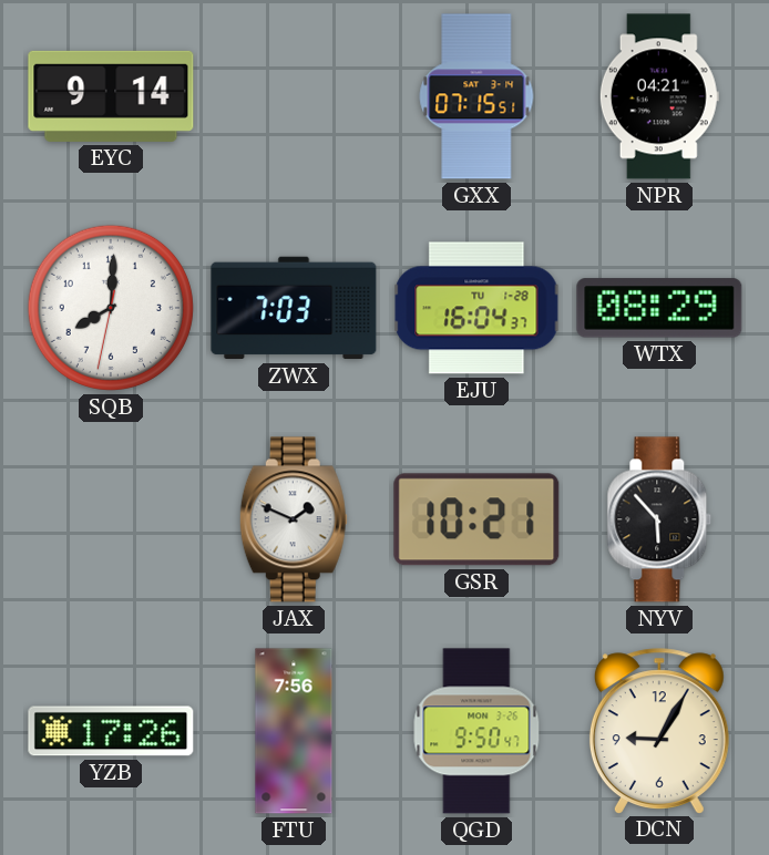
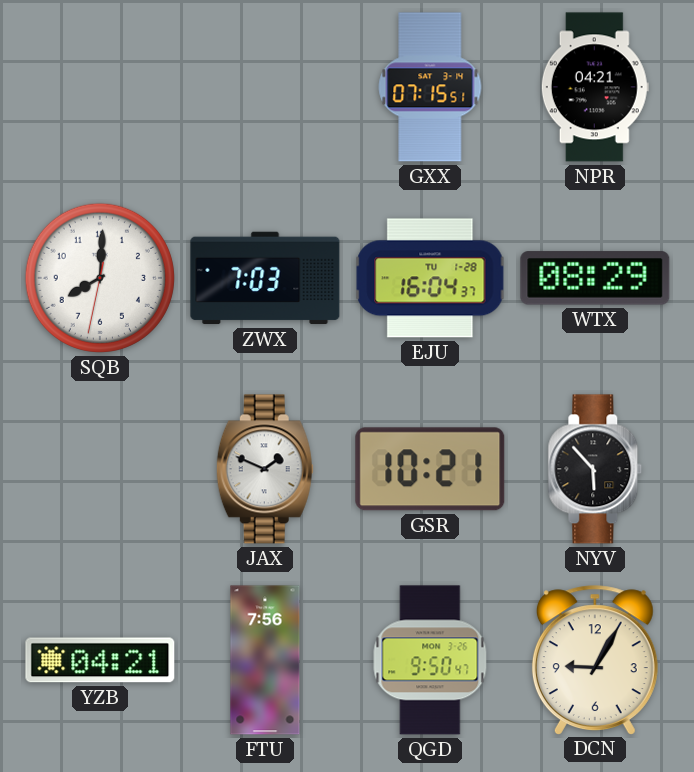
EYC: 9:14 -> none (111, 96)
YZB: 17:26 -> 04:21 (100, 660)
